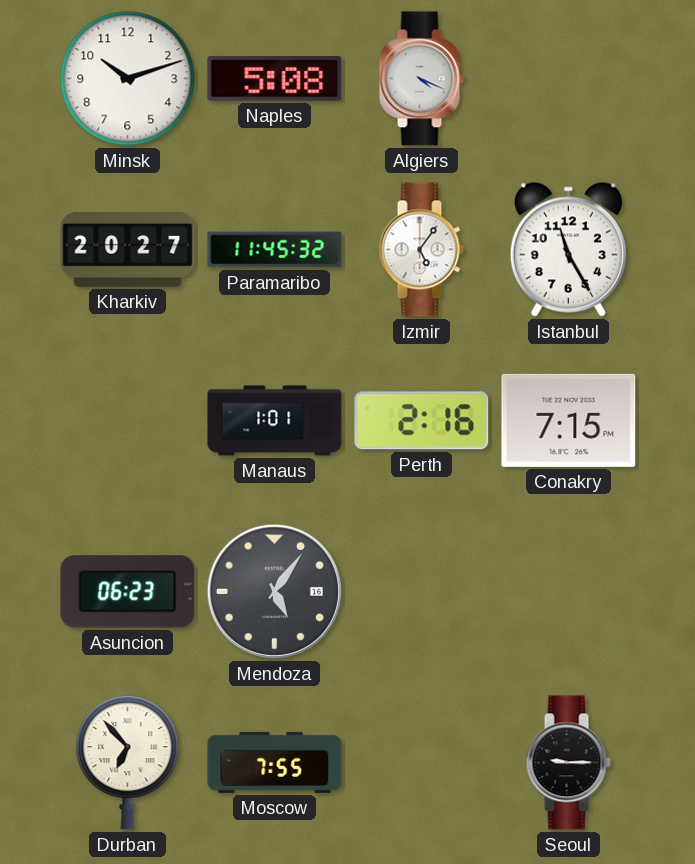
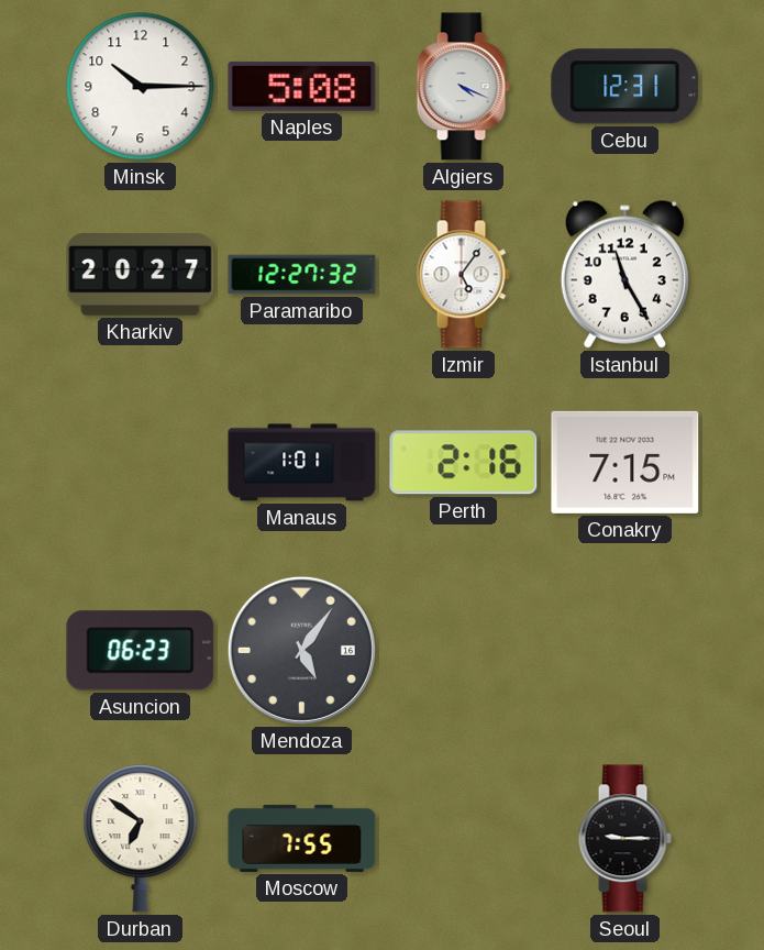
Minsk: 10:12 -> 10:15 (141, 87)
Cebu: none -> 12:31 (625, 87)
Paramaribo: 11:45 -> 12:27 (302, 275)
Durban: 6:53 -> 6:51 (141, 839)
